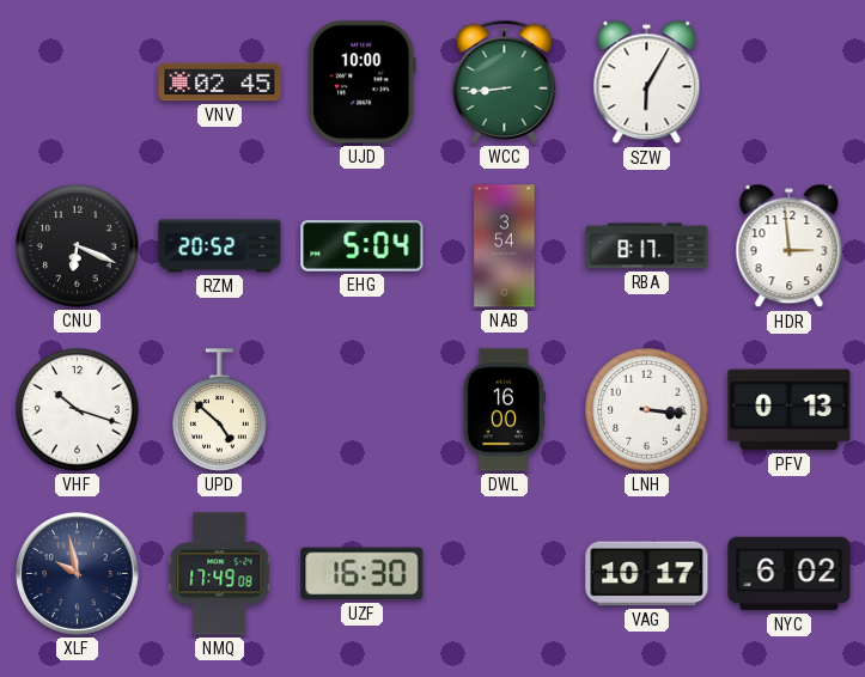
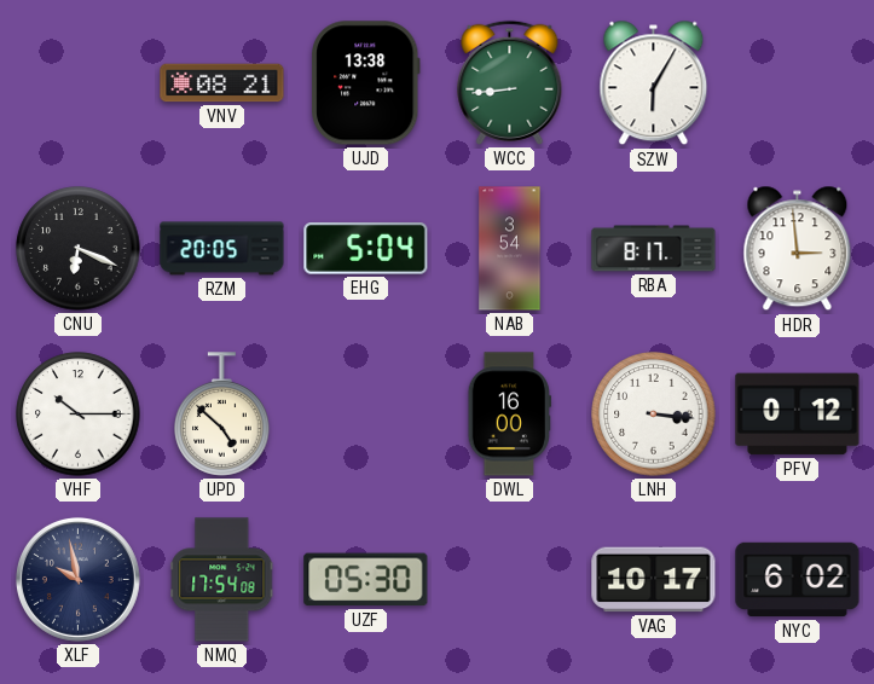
VNV: 02:45 -> 08:21 (222, 83)
UJD: 10:00 -> 13:38 (365, 83)
RZM: 20:52 -> 20:05 (222, 249)
VHF: 10:18 -> 10:15 (79, 415)
PFV: 0:13 -> 0:12 (798, 415)
NMQ: 17:49 -> 17:54 (222, 580)
UZF: 16:30 -> 05:30 (366, 580)
